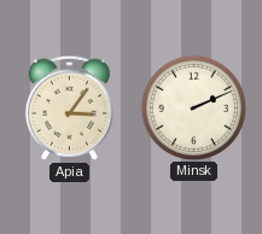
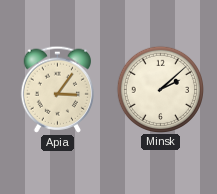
Minsk: 2:11 -> 2:08 (160, 89)
